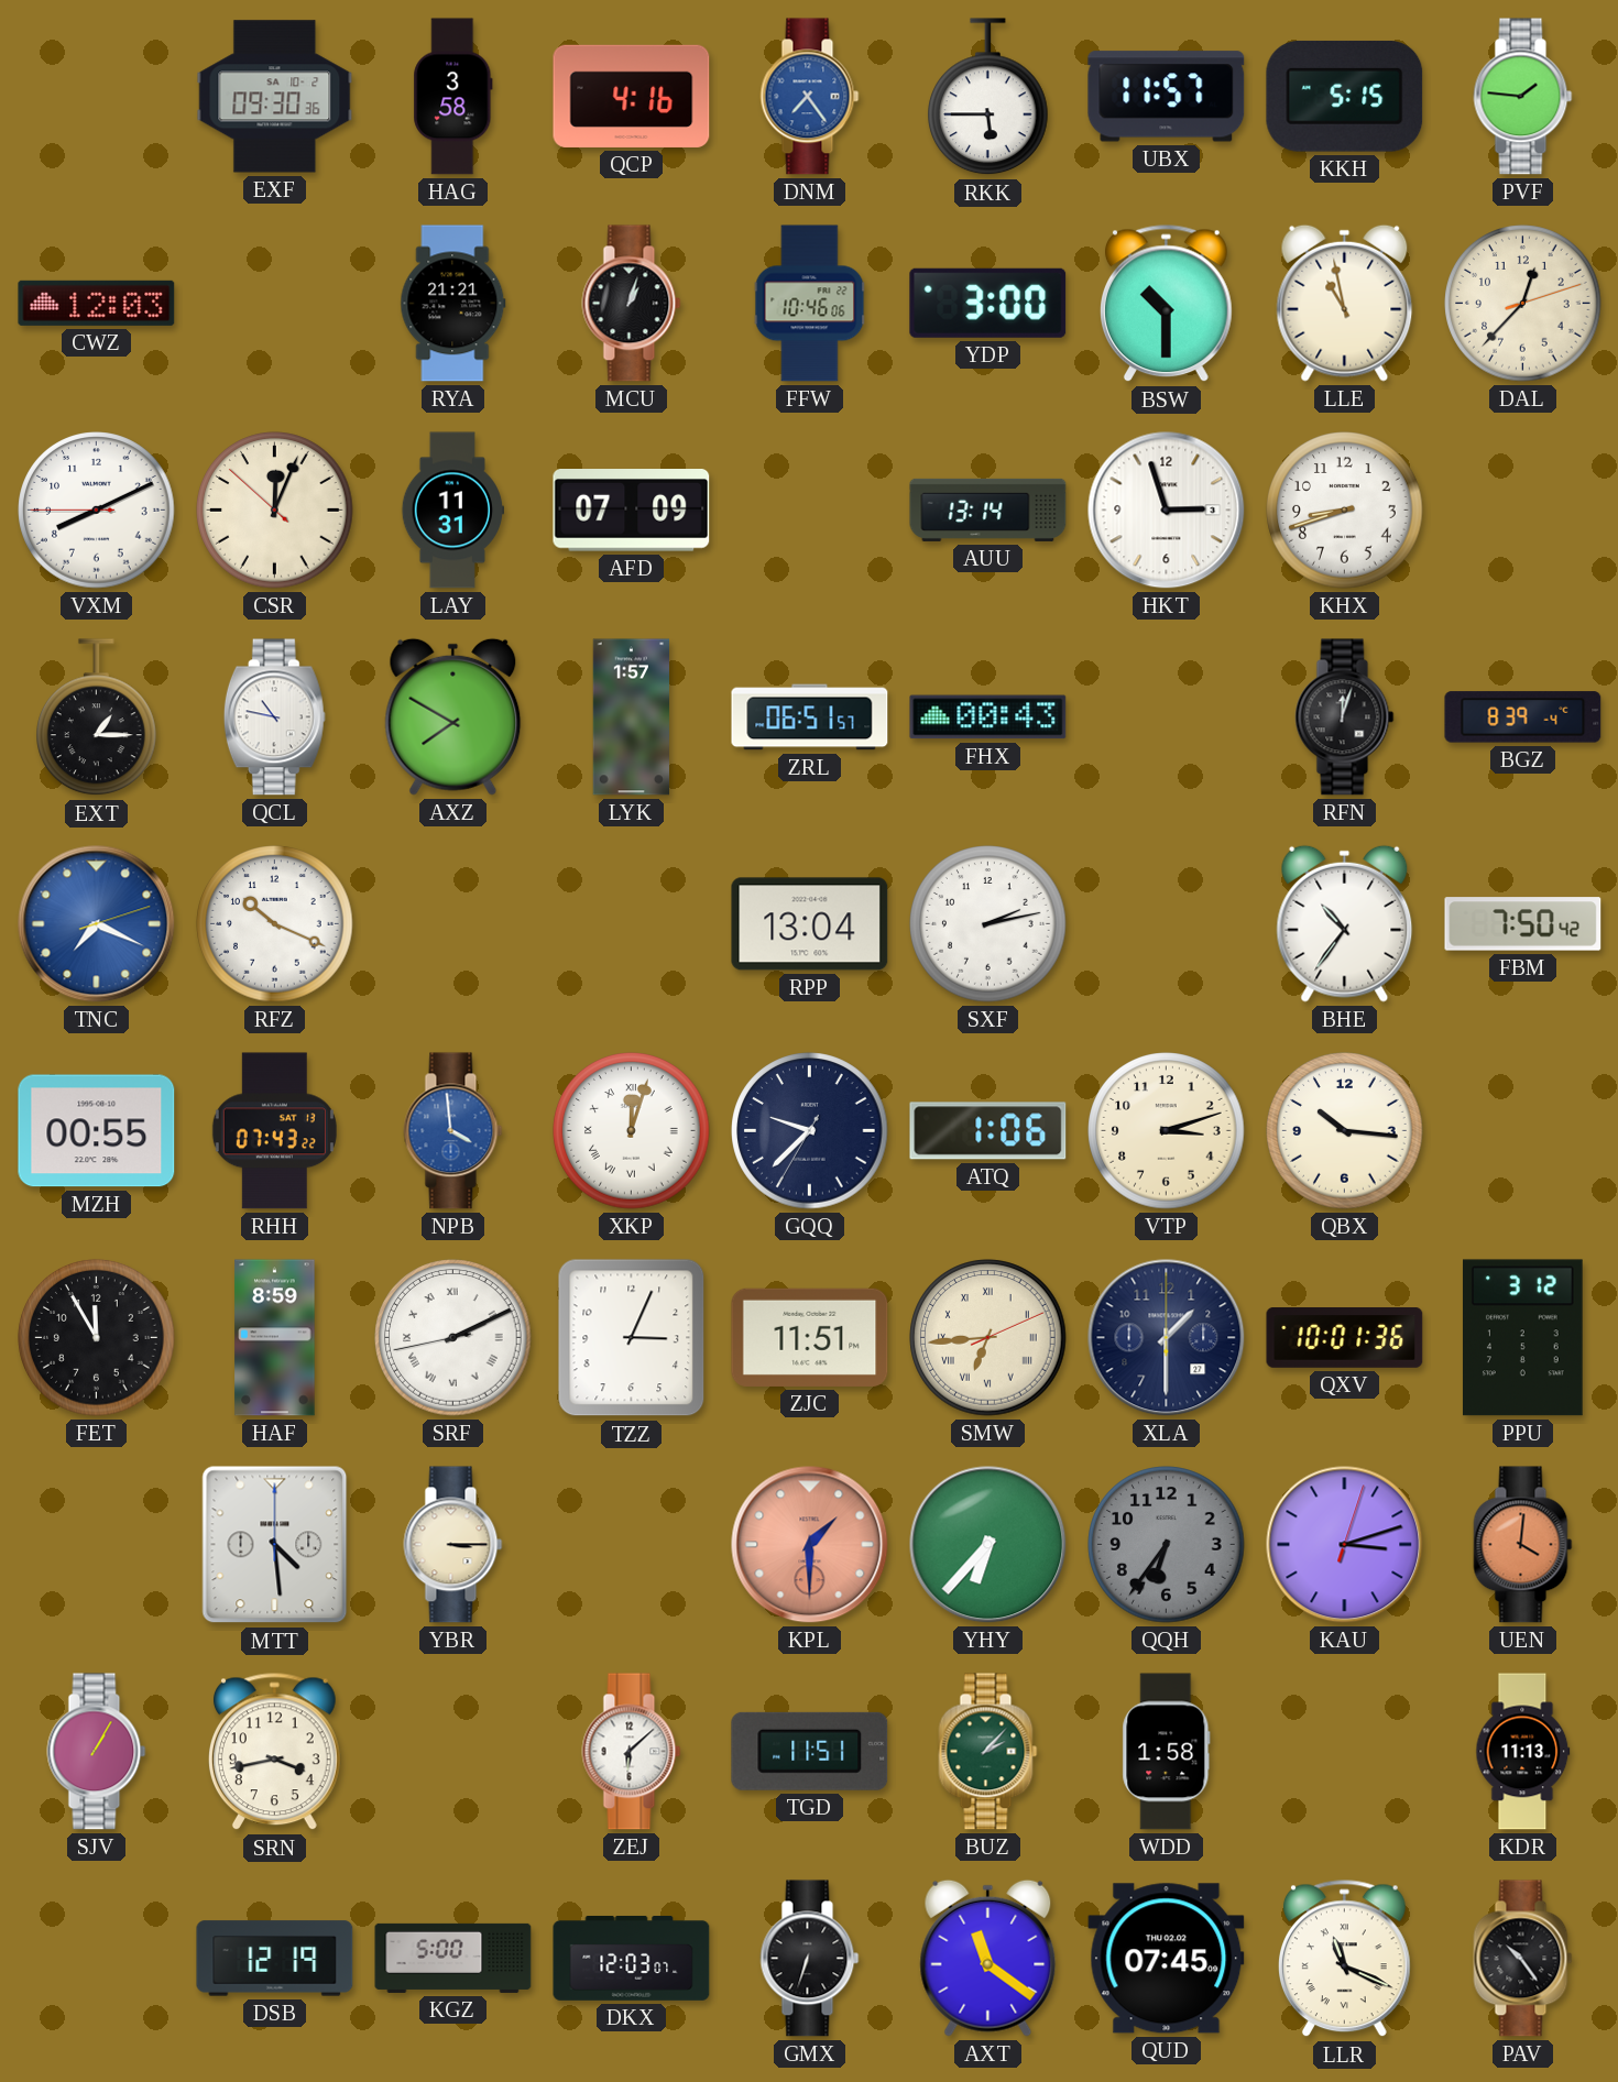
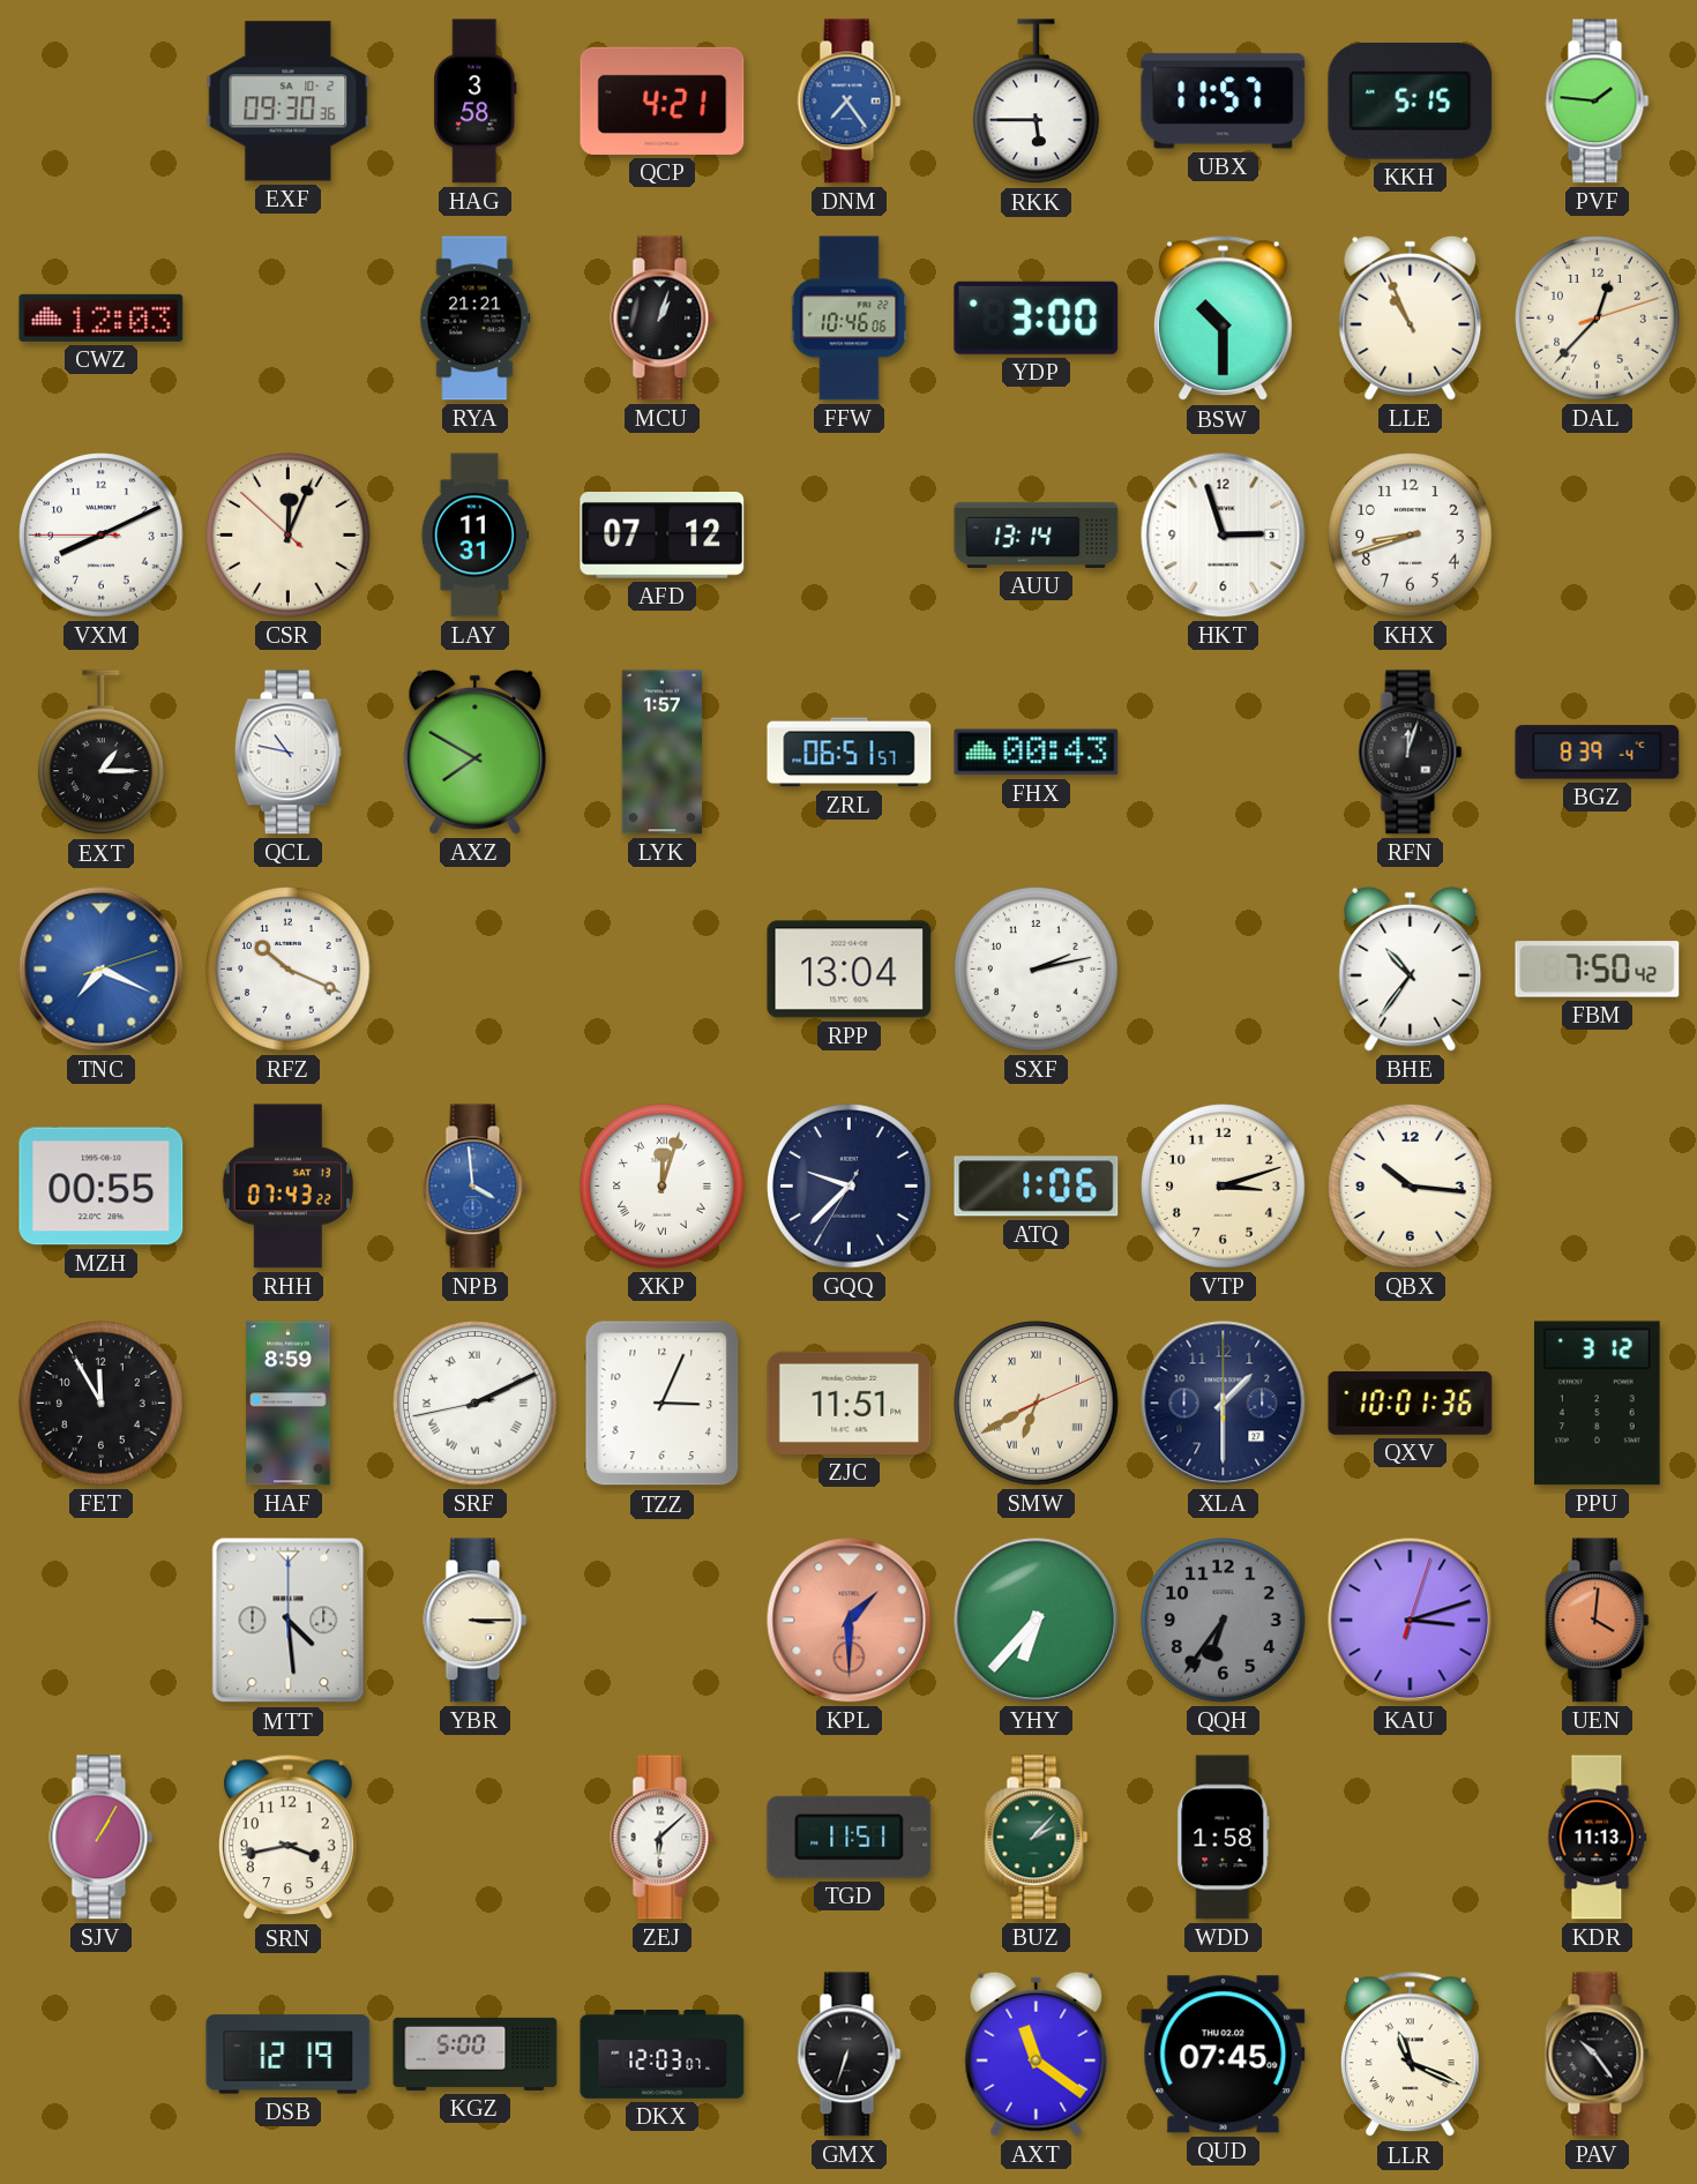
QCP: 4:16 -> 4:21 (663, 100)
LLE: 10:58 -> 10:56 (1411, 317)
AFD: 07:09 -> 07:12 (663, 536)
SMW: 6:44 -> 6:40 (1037, 1404)
